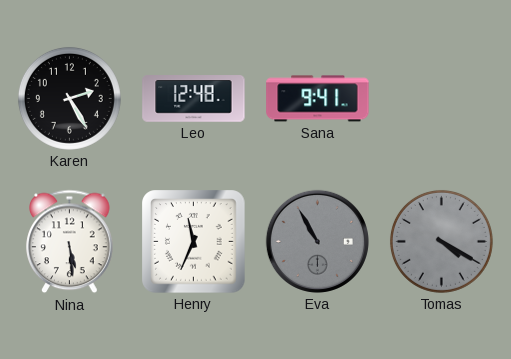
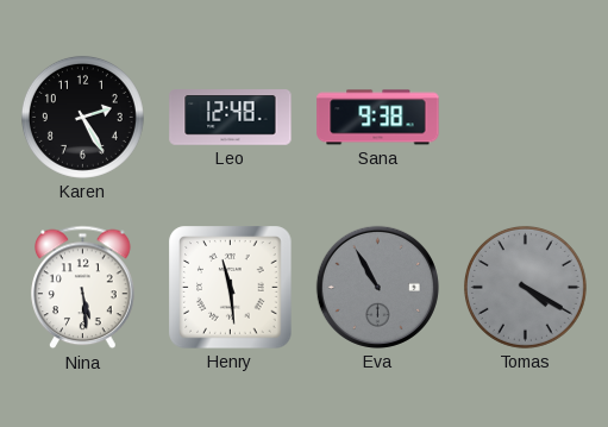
Sana: 9:41 -> 9:38 (378, 118)
Henry: 11:34 -> 11:29 (231, 288)
